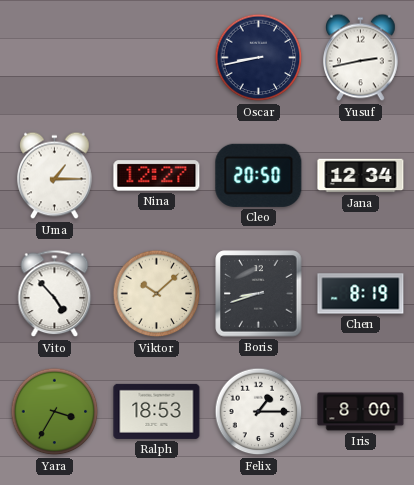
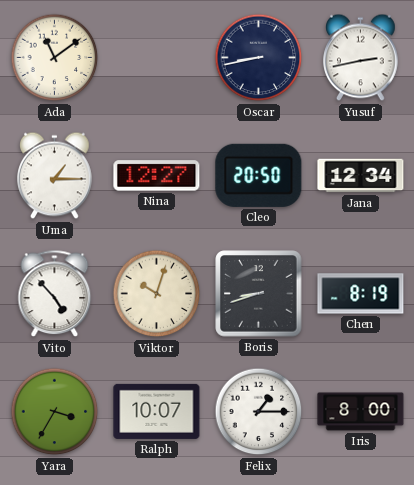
Ada: none -> 11:09 (55, 58)
Viktor: 10:08 -> 10:03 (157, 294)
Ralph: 18:53 -> 10:07 (157, 411)
